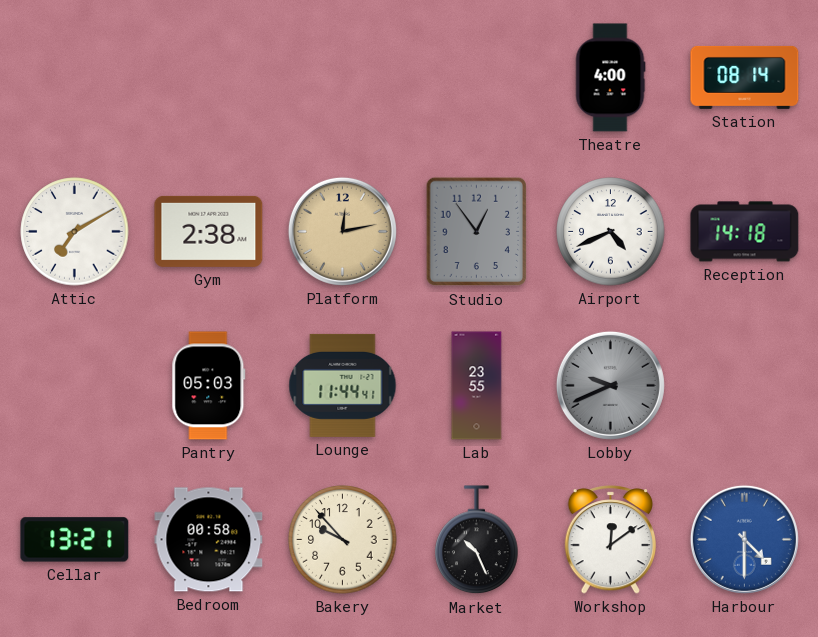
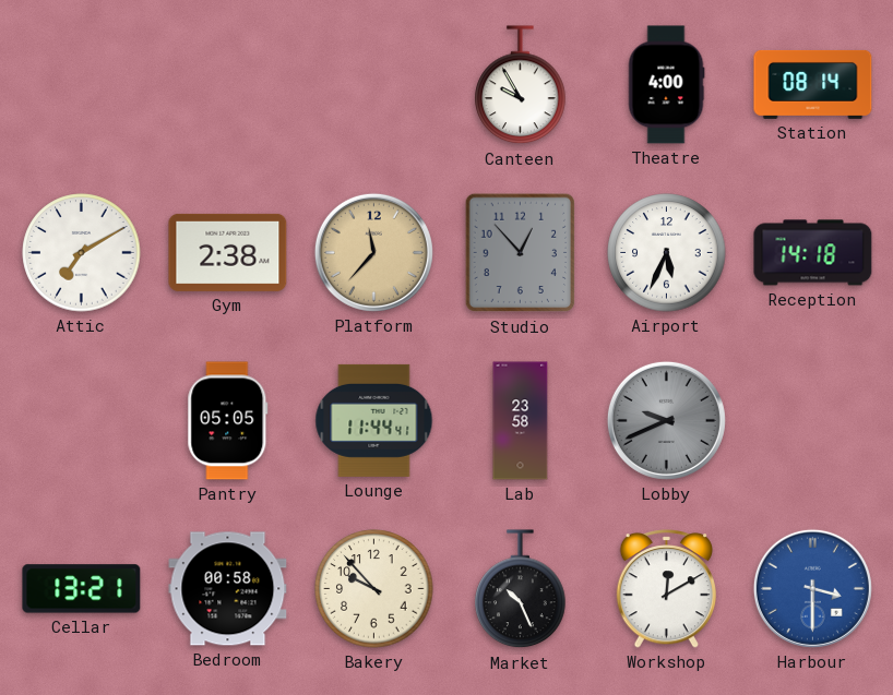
Canteen: none -> 9:55 (521, 85)
Platform: 12:13 -> 11:37 (373, 252)
Studio: 12:54 -> 12:53 (521, 253)
Airport: 4:41 -> 5:34 (667, 253)
Pantry: 05:03 -> 05:05 (228, 421)
Lab: 23:55 -> 23:58 (521, 421)
Workshop: 12:09 -> 12:10 (666, 589)
Harbour: 4:30 -> 3:30 (812, 588)
